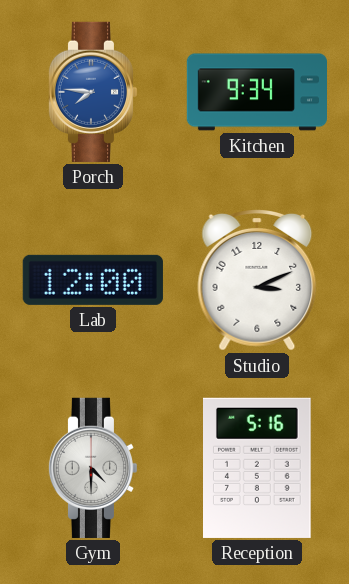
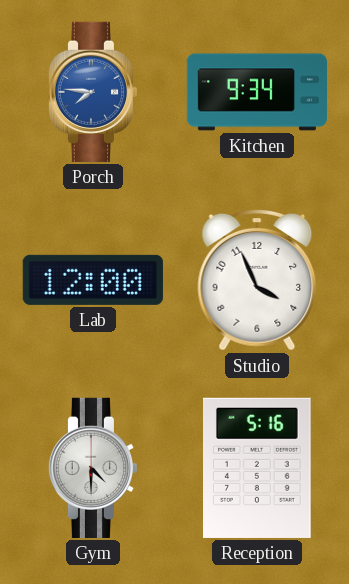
Studio: 3:11 -> 3:56 (257, 281)
